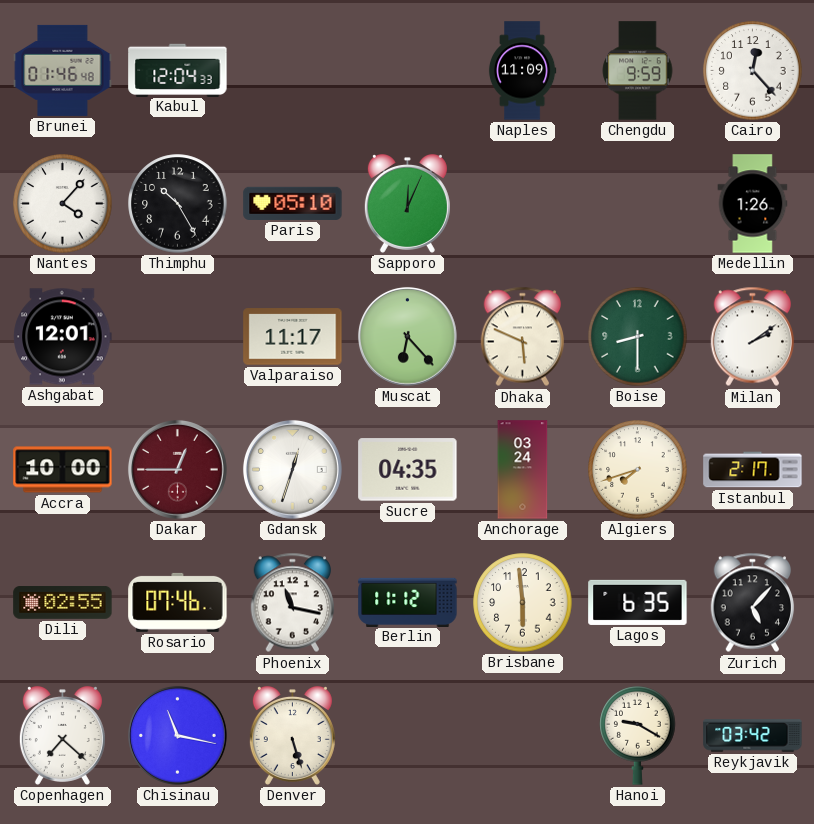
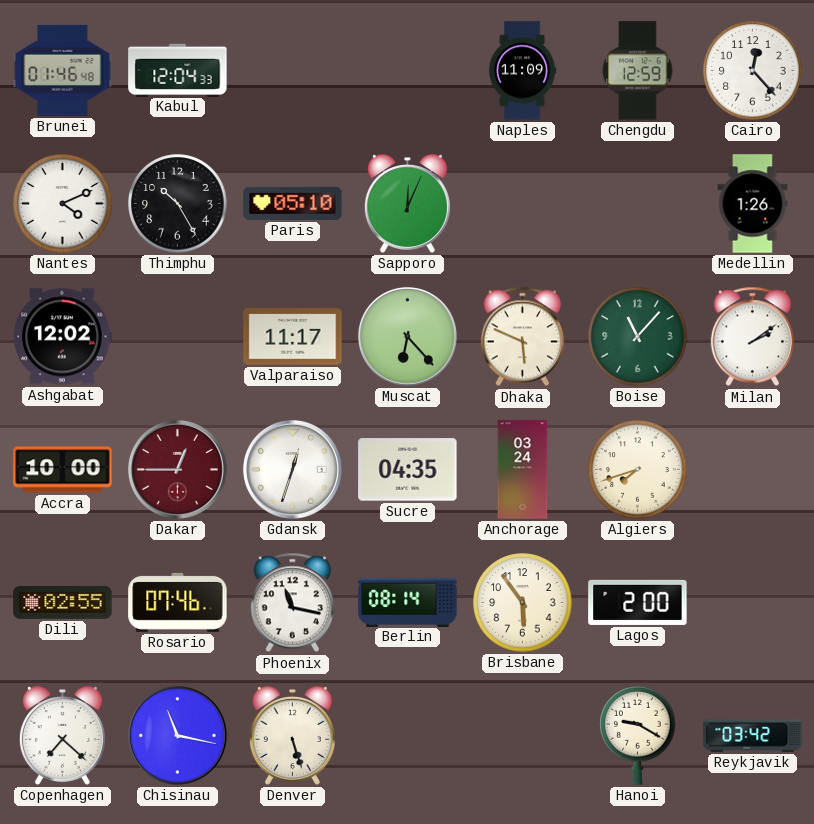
Chengdu: 9:59 -> 12:59 (638, 71)
Nantes: 4:07 -> 4:11 (63, 204)
Ashgabat: 12:01 -> 12:02 (63, 337)
Boise: 8:30 -> 11:07 (638, 337)
Istanbul: 2:17 -> none (753, 470)
Berlin: 11:12 -> 08:14 (408, 602)
Brisbane: 5:59 -> 5:54 (523, 603)
Lagos: 6:35 -> 2:00 (638, 602)
Zurich: 5:07 -> none (753, 603)
